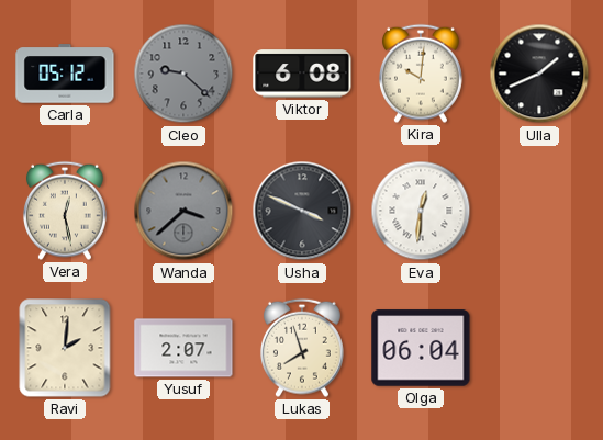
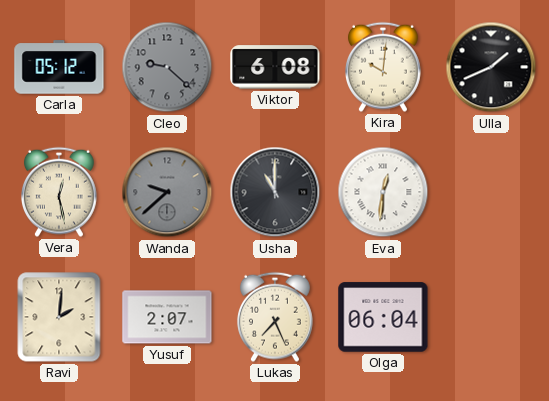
Wanda: 3:38 -> 9:38 (167, 192)
Usha: 3:49 -> 11:00 (275, 192)
Lukas: 7:57 -> 7:26 (275, 317)
